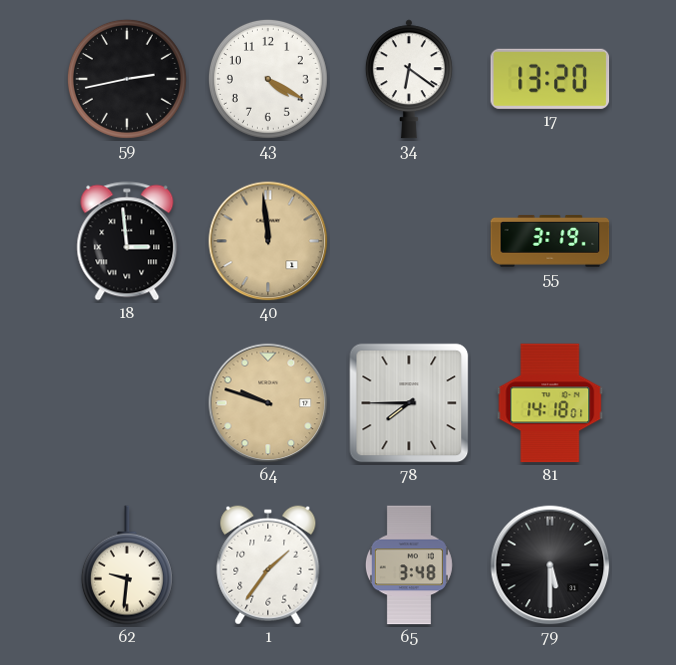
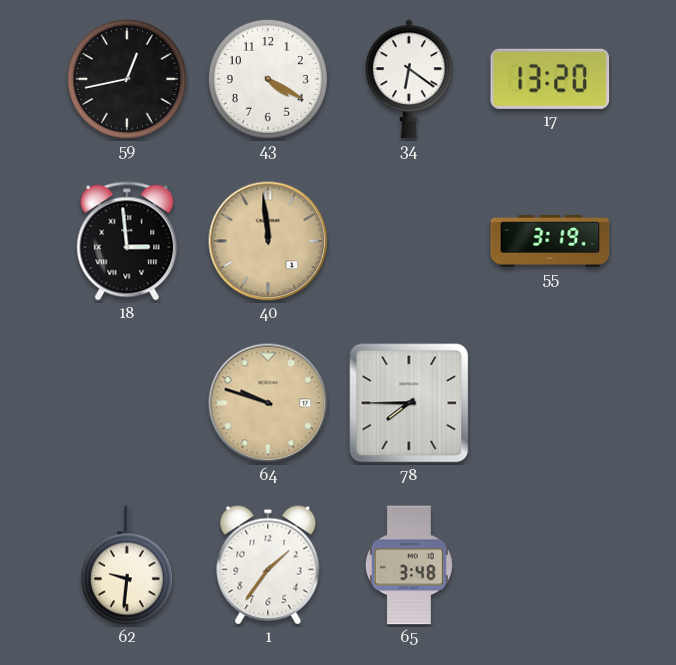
59: 2:43 -> 12:43 (127, 79)
81: 14:18 -> none (550, 403)
79: 5:30 -> none (550, 565)
